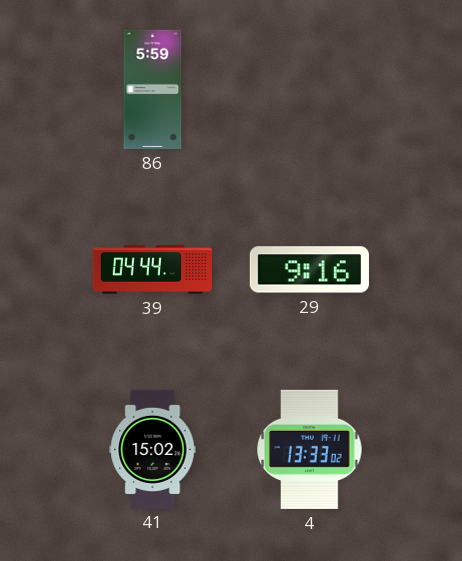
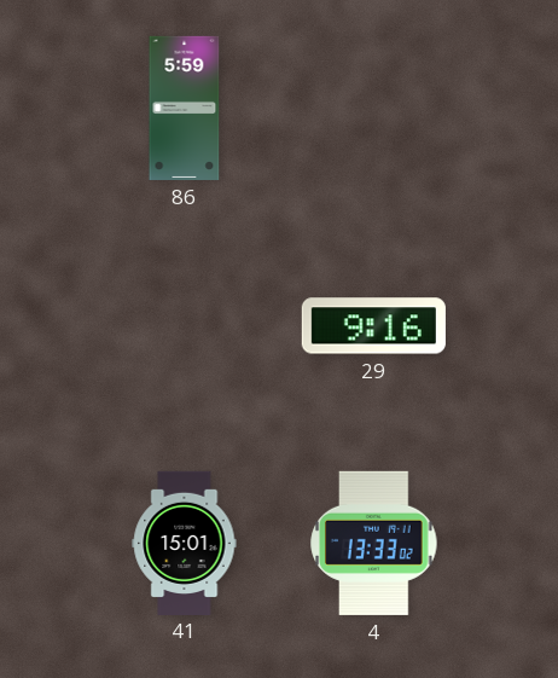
39: 04:44 -> none (152, 270)
41: 15:02 -> 15:01 (185, 543)
